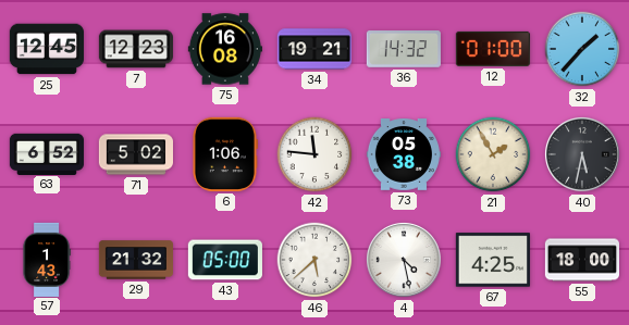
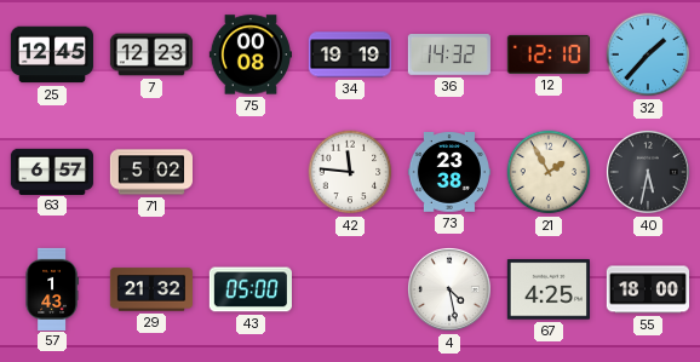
75: 16:08 -> 00:08 (251, 54)
34: 19:21 -> 19:19 (350, 54)
12: 01:00 -> 12:10 (549, 54)
63: 6:52 -> 6:57 (52, 171)
6: 1:06 -> none (224, 154)
73: 05:38 -> 23:38 (448, 172)
46: 5:38 -> none (314, 260)
